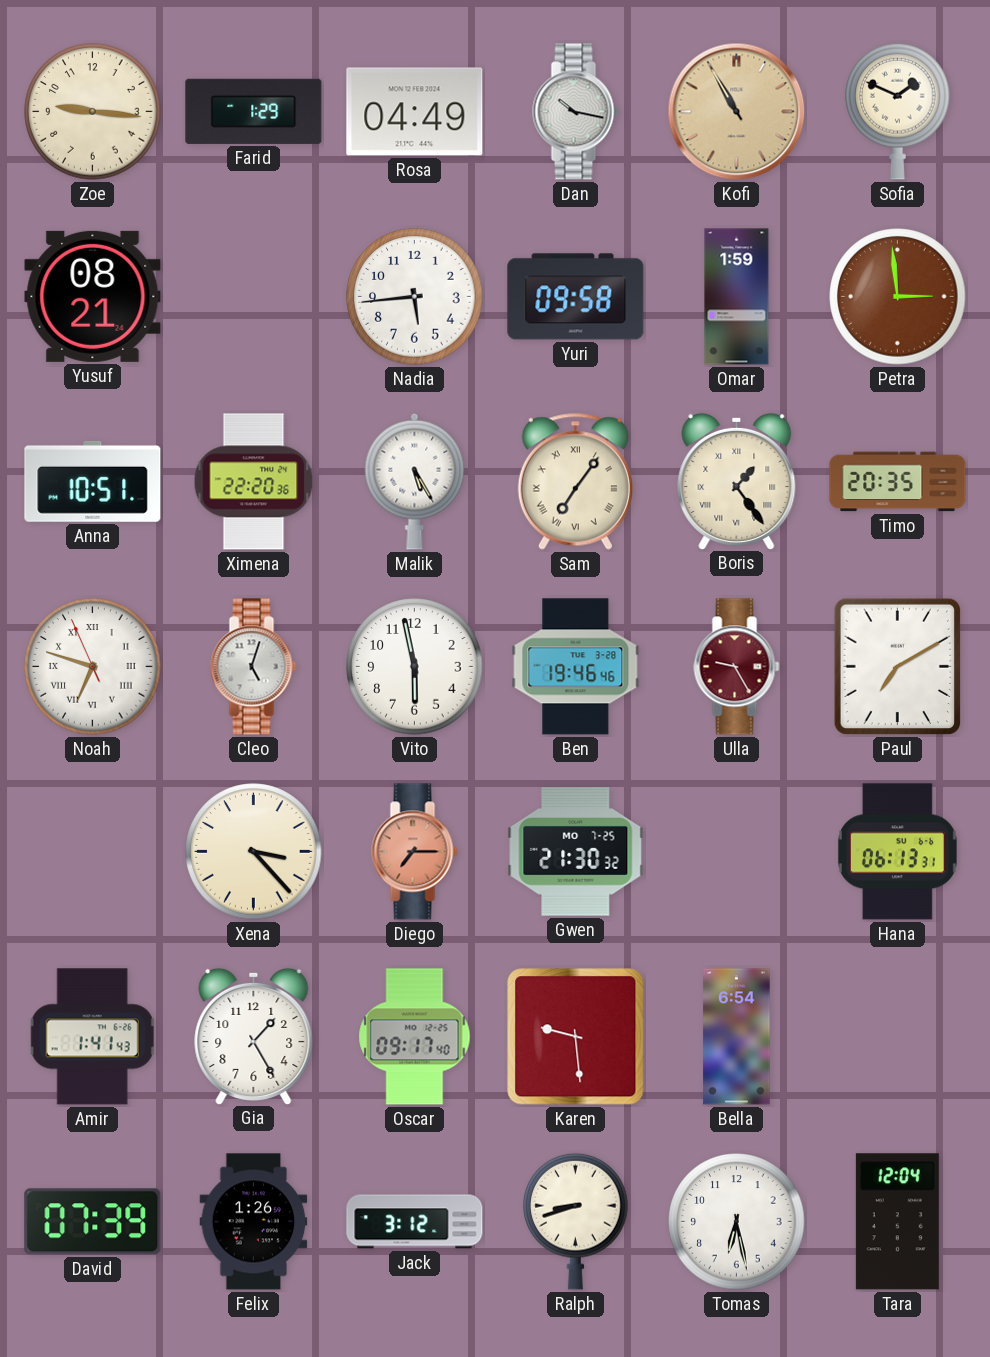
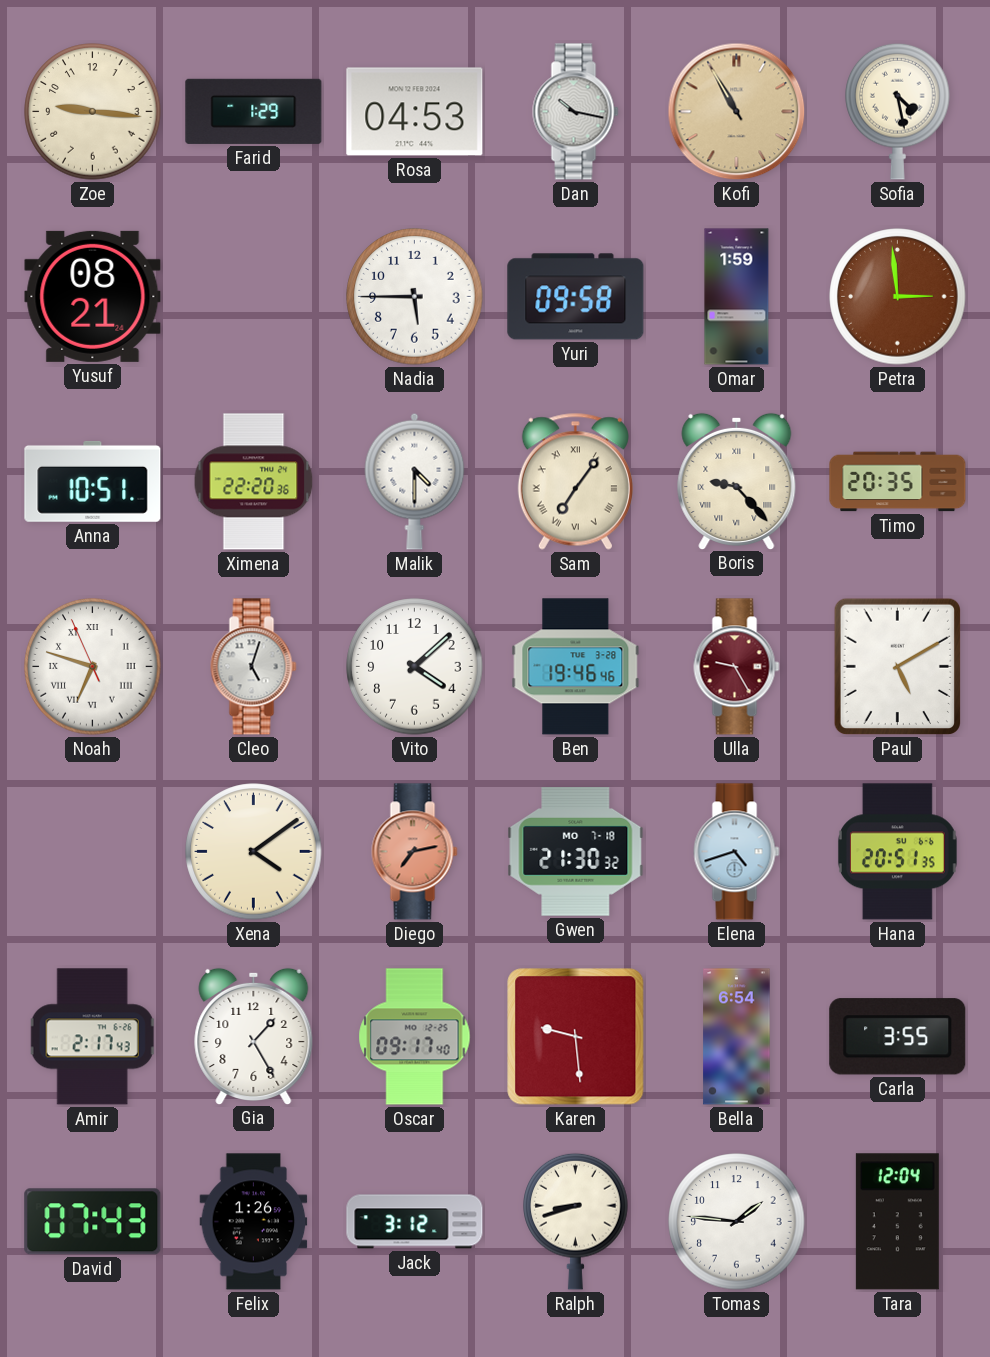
Rosa: 04:49 -> 04:53 (415, 112)
Sofia: 1:49 -> 4:28 (898, 111)
Nadia: 5:44 -> 5:45 (415, 297)
Malik: 5:25 -> 4:30 (415, 481)
Boris: 1:24 -> 9:23 (737, 481)
Vito: 5:58 -> 4:08 (415, 667)
Paul: 7:10 -> 5:10 (897, 667)
Xena: 3:23 -> 4:09 (254, 852)
Diego: 7:15 -> 7:13 (415, 852)
Gwen date: MO 7-25 -> MO 7-18 (576, 852)
Elena: none -> 4:42 (737, 852)
Hana: 06:13 -> 20:51 (897, 852)
Amir: 1:41 -> 2:17 (92, 1037)
Carla: none -> 3:55 (898, 1037)
David: 07:39 -> 07:43 (93, 1222)
Tomas: 6:28 -> 1:46 (737, 1222)
